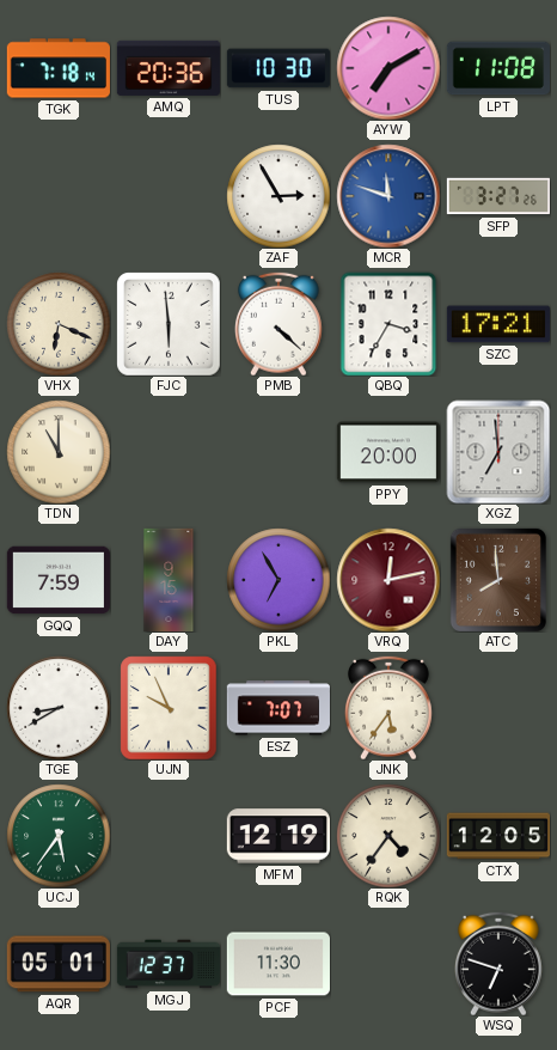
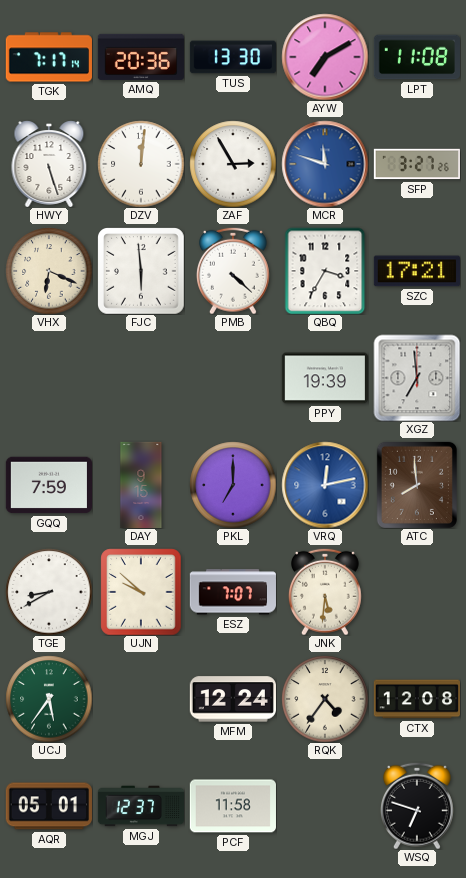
TGK: 7:18 -> 7:17 (49, 57)
TUS: 10:30 -> 13:30 (232, 57)
HWY: none -> 5:27 (49, 164)
DZV: none -> 12:01 (141, 164)
TDN: 11:00 -> none (59, 452)
PPY: 20:00 -> 19:39 (325, 378)
PKL: 6:55 -> 7:00 (233, 485)
VRQ dial: burgundy -> blue (325, 485)
UJN: 9:56 -> 9:52 (141, 592)
JNK: 5:36 -> 5:31 (325, 592)
MFM: 12:19 -> 12:24 (233, 699)
CTX: 12:05 -> 12:08 (416, 699)
PCF: 11:30 -> 11:58 (233, 806)
